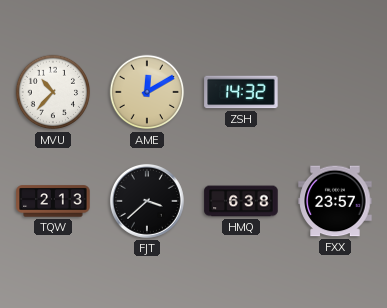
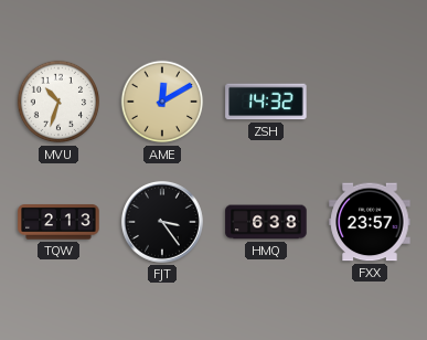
MVU: 10:37 -> 10:33 (58, 102)
FJT: 3:38 -> 3:24 (162, 222)
